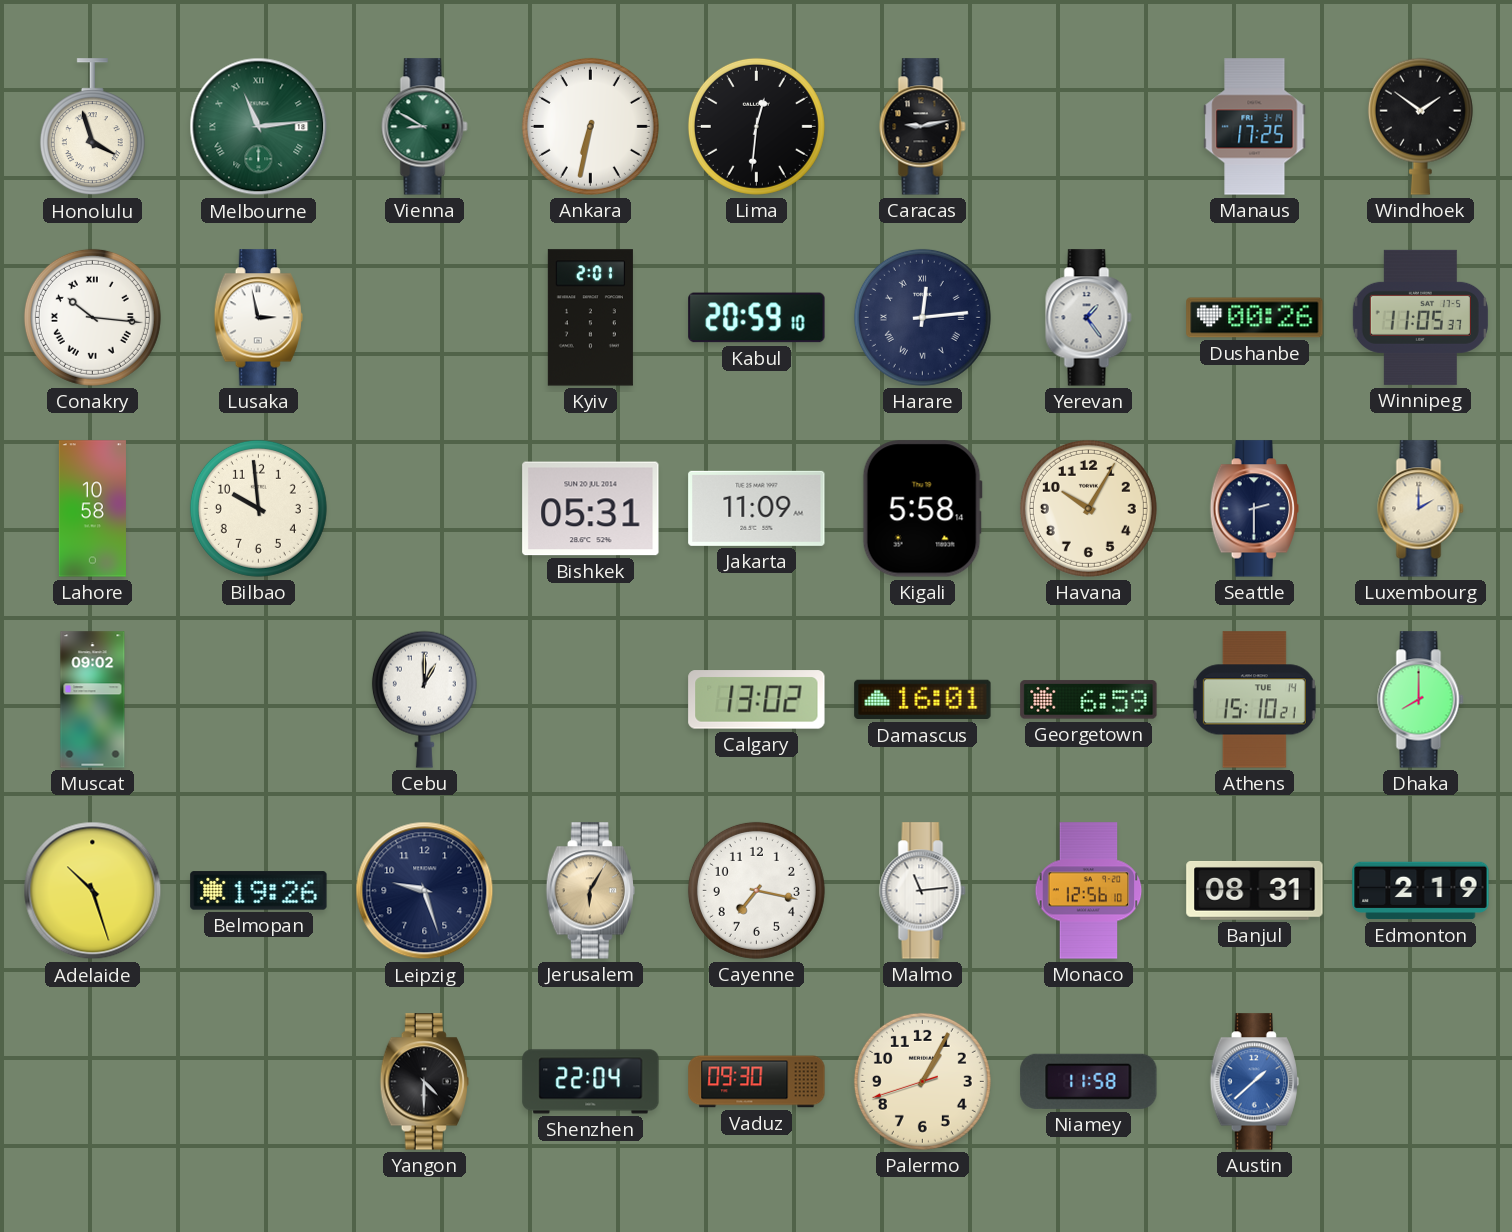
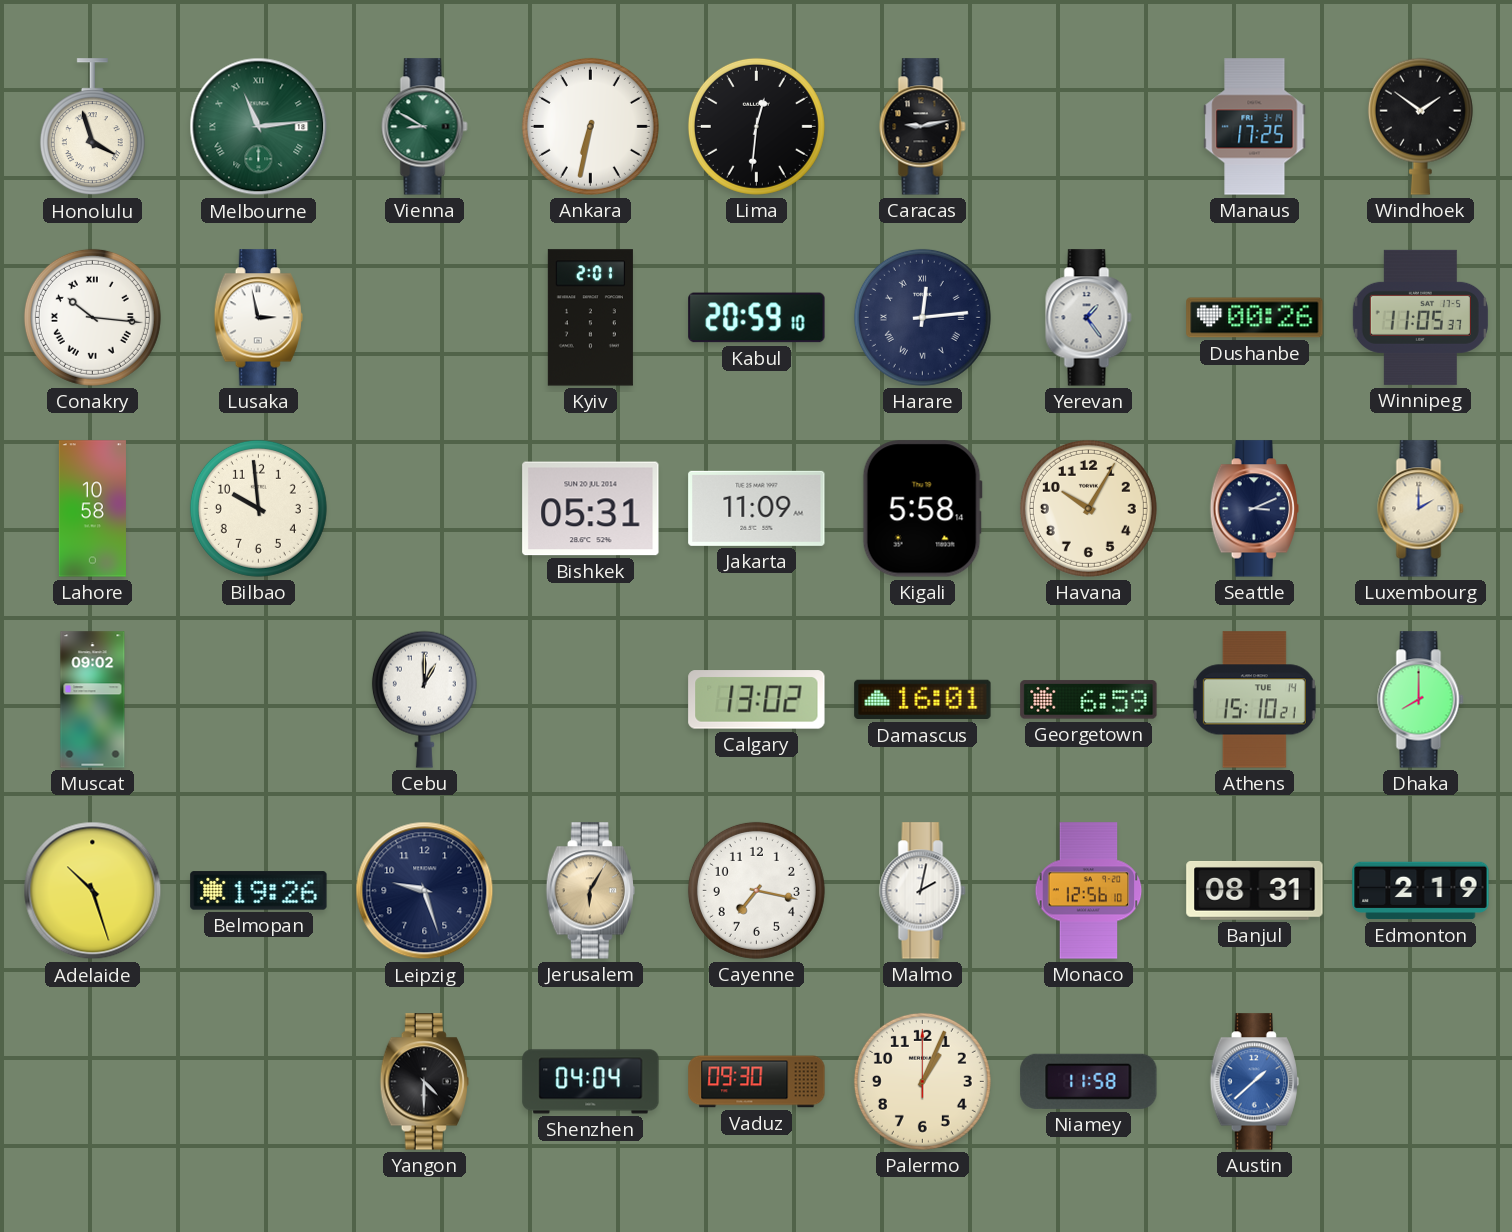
Seattle: 2:30 -> 3:11 (1254, 509)
Malmo: 11:14 -> 2:02 (923, 891)
Shenzhen: 22:04 -> 04:04 (591, 1082)
Palermo: 1:04:42 -> 1:04:00 (922, 1081)
